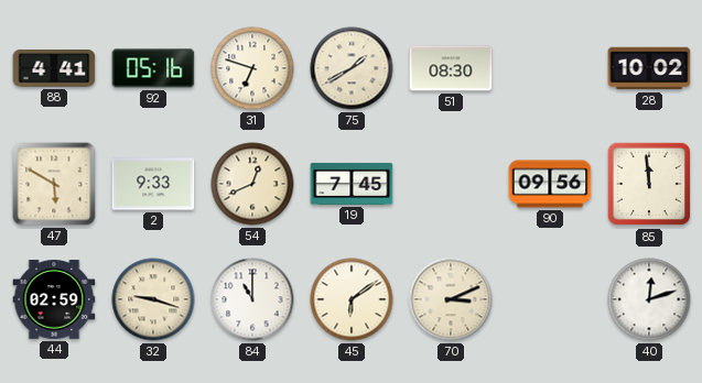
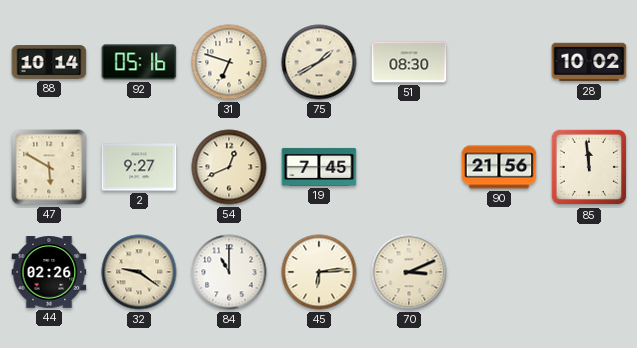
88: 4:41 -> 10:14 (49, 62)
2: 9:33 -> 9:27 (139, 167)
90: 09:56 -> 21:56 (499, 167)
44: 02:59 -> 02:26 (49, 272)
32: 9:18 -> 9:21 (139, 272)
45: 6:09 -> 6:14 (319, 272)
40: 12:12 -> none (649, 299)
